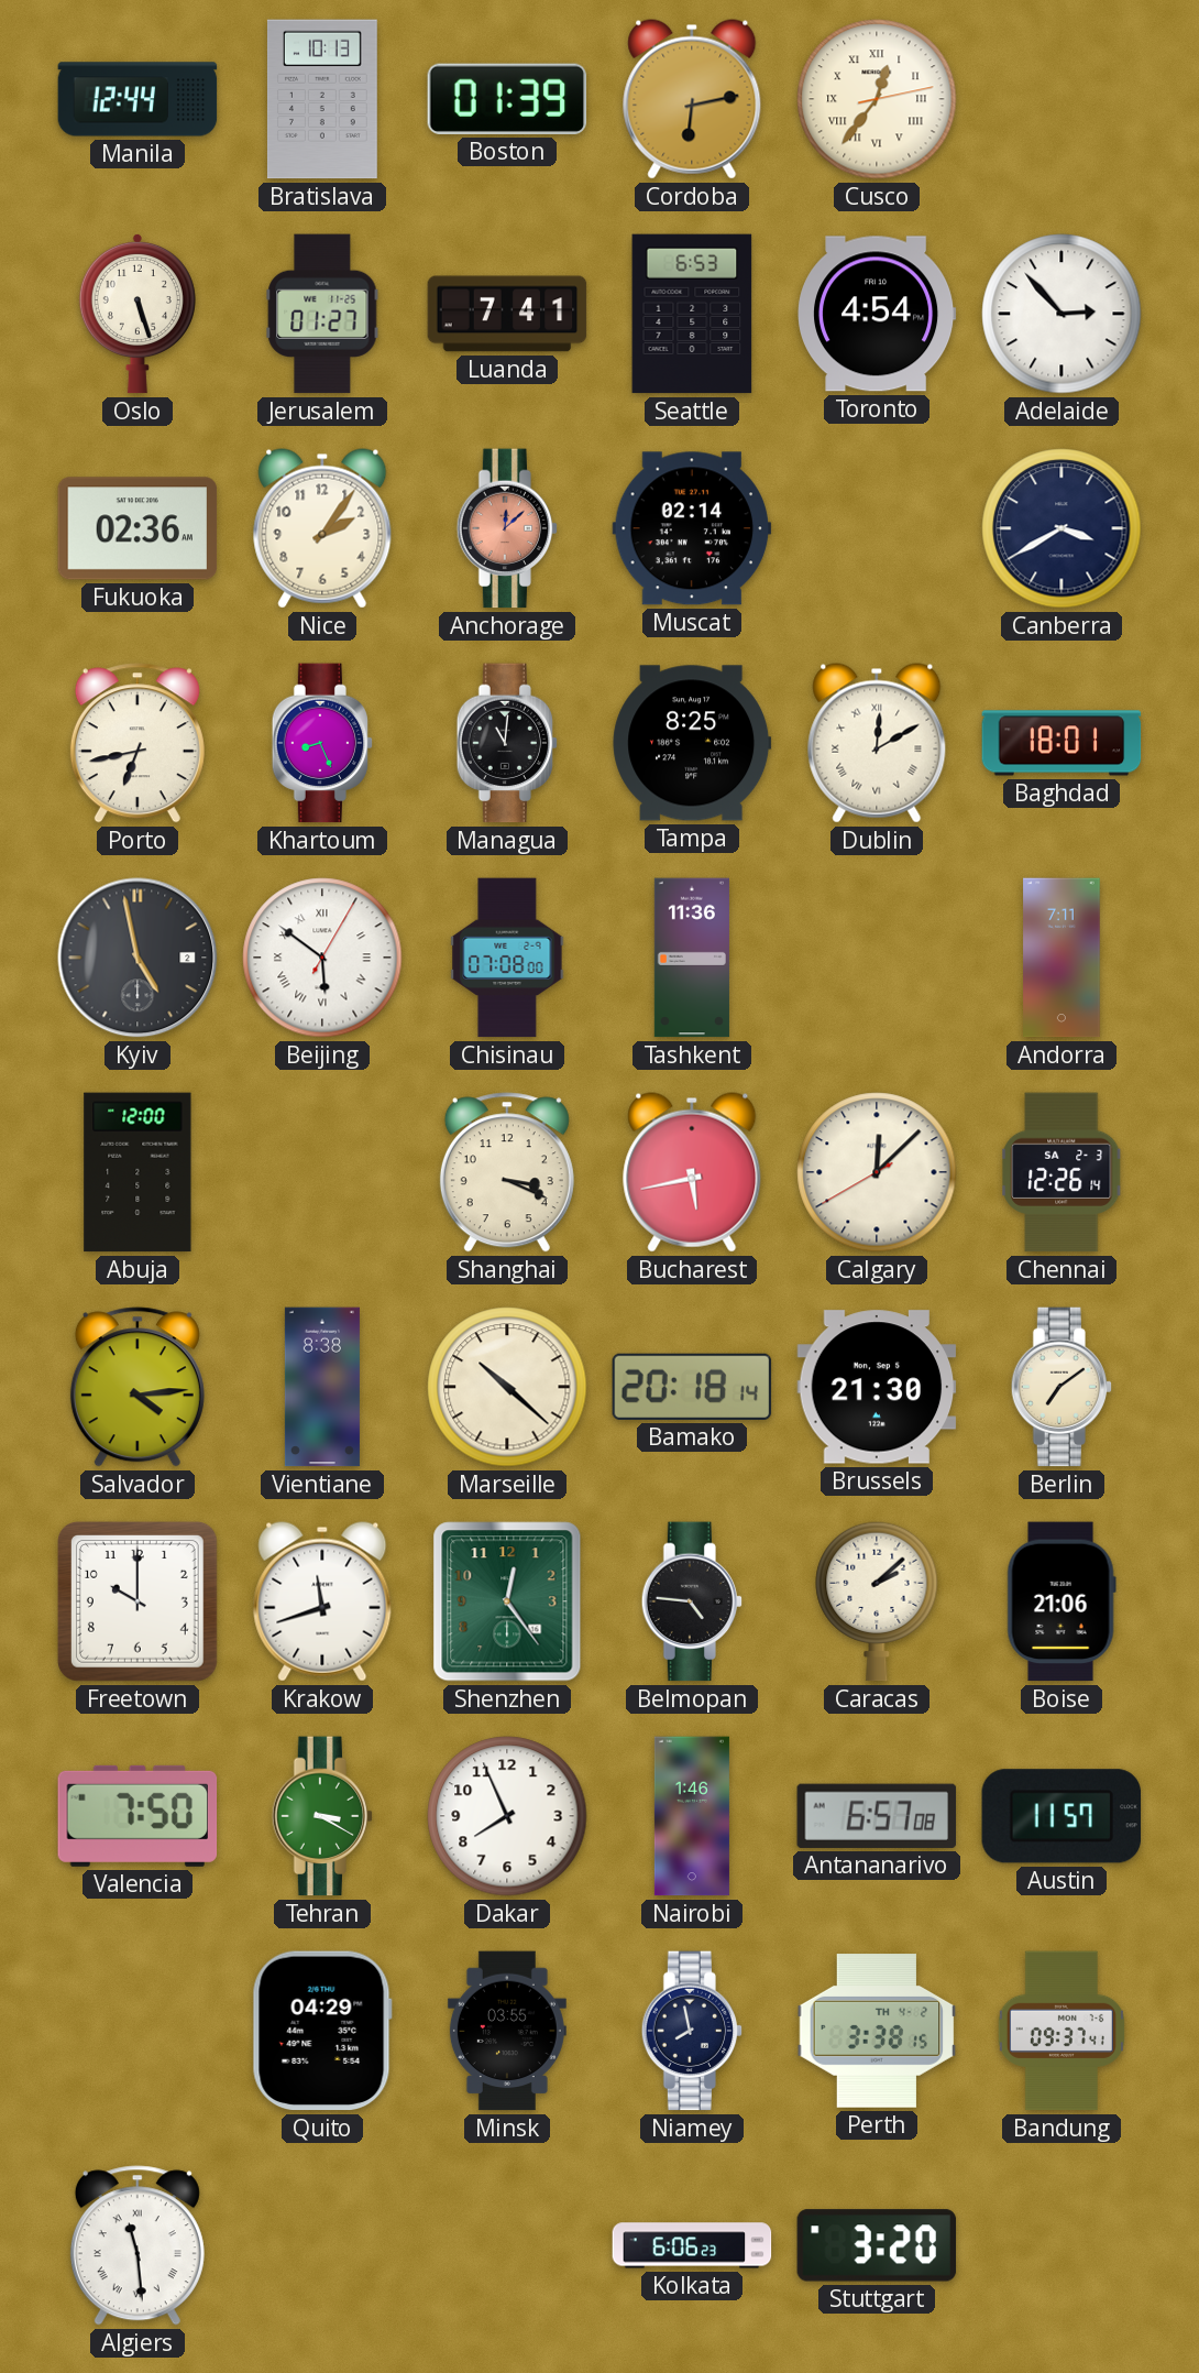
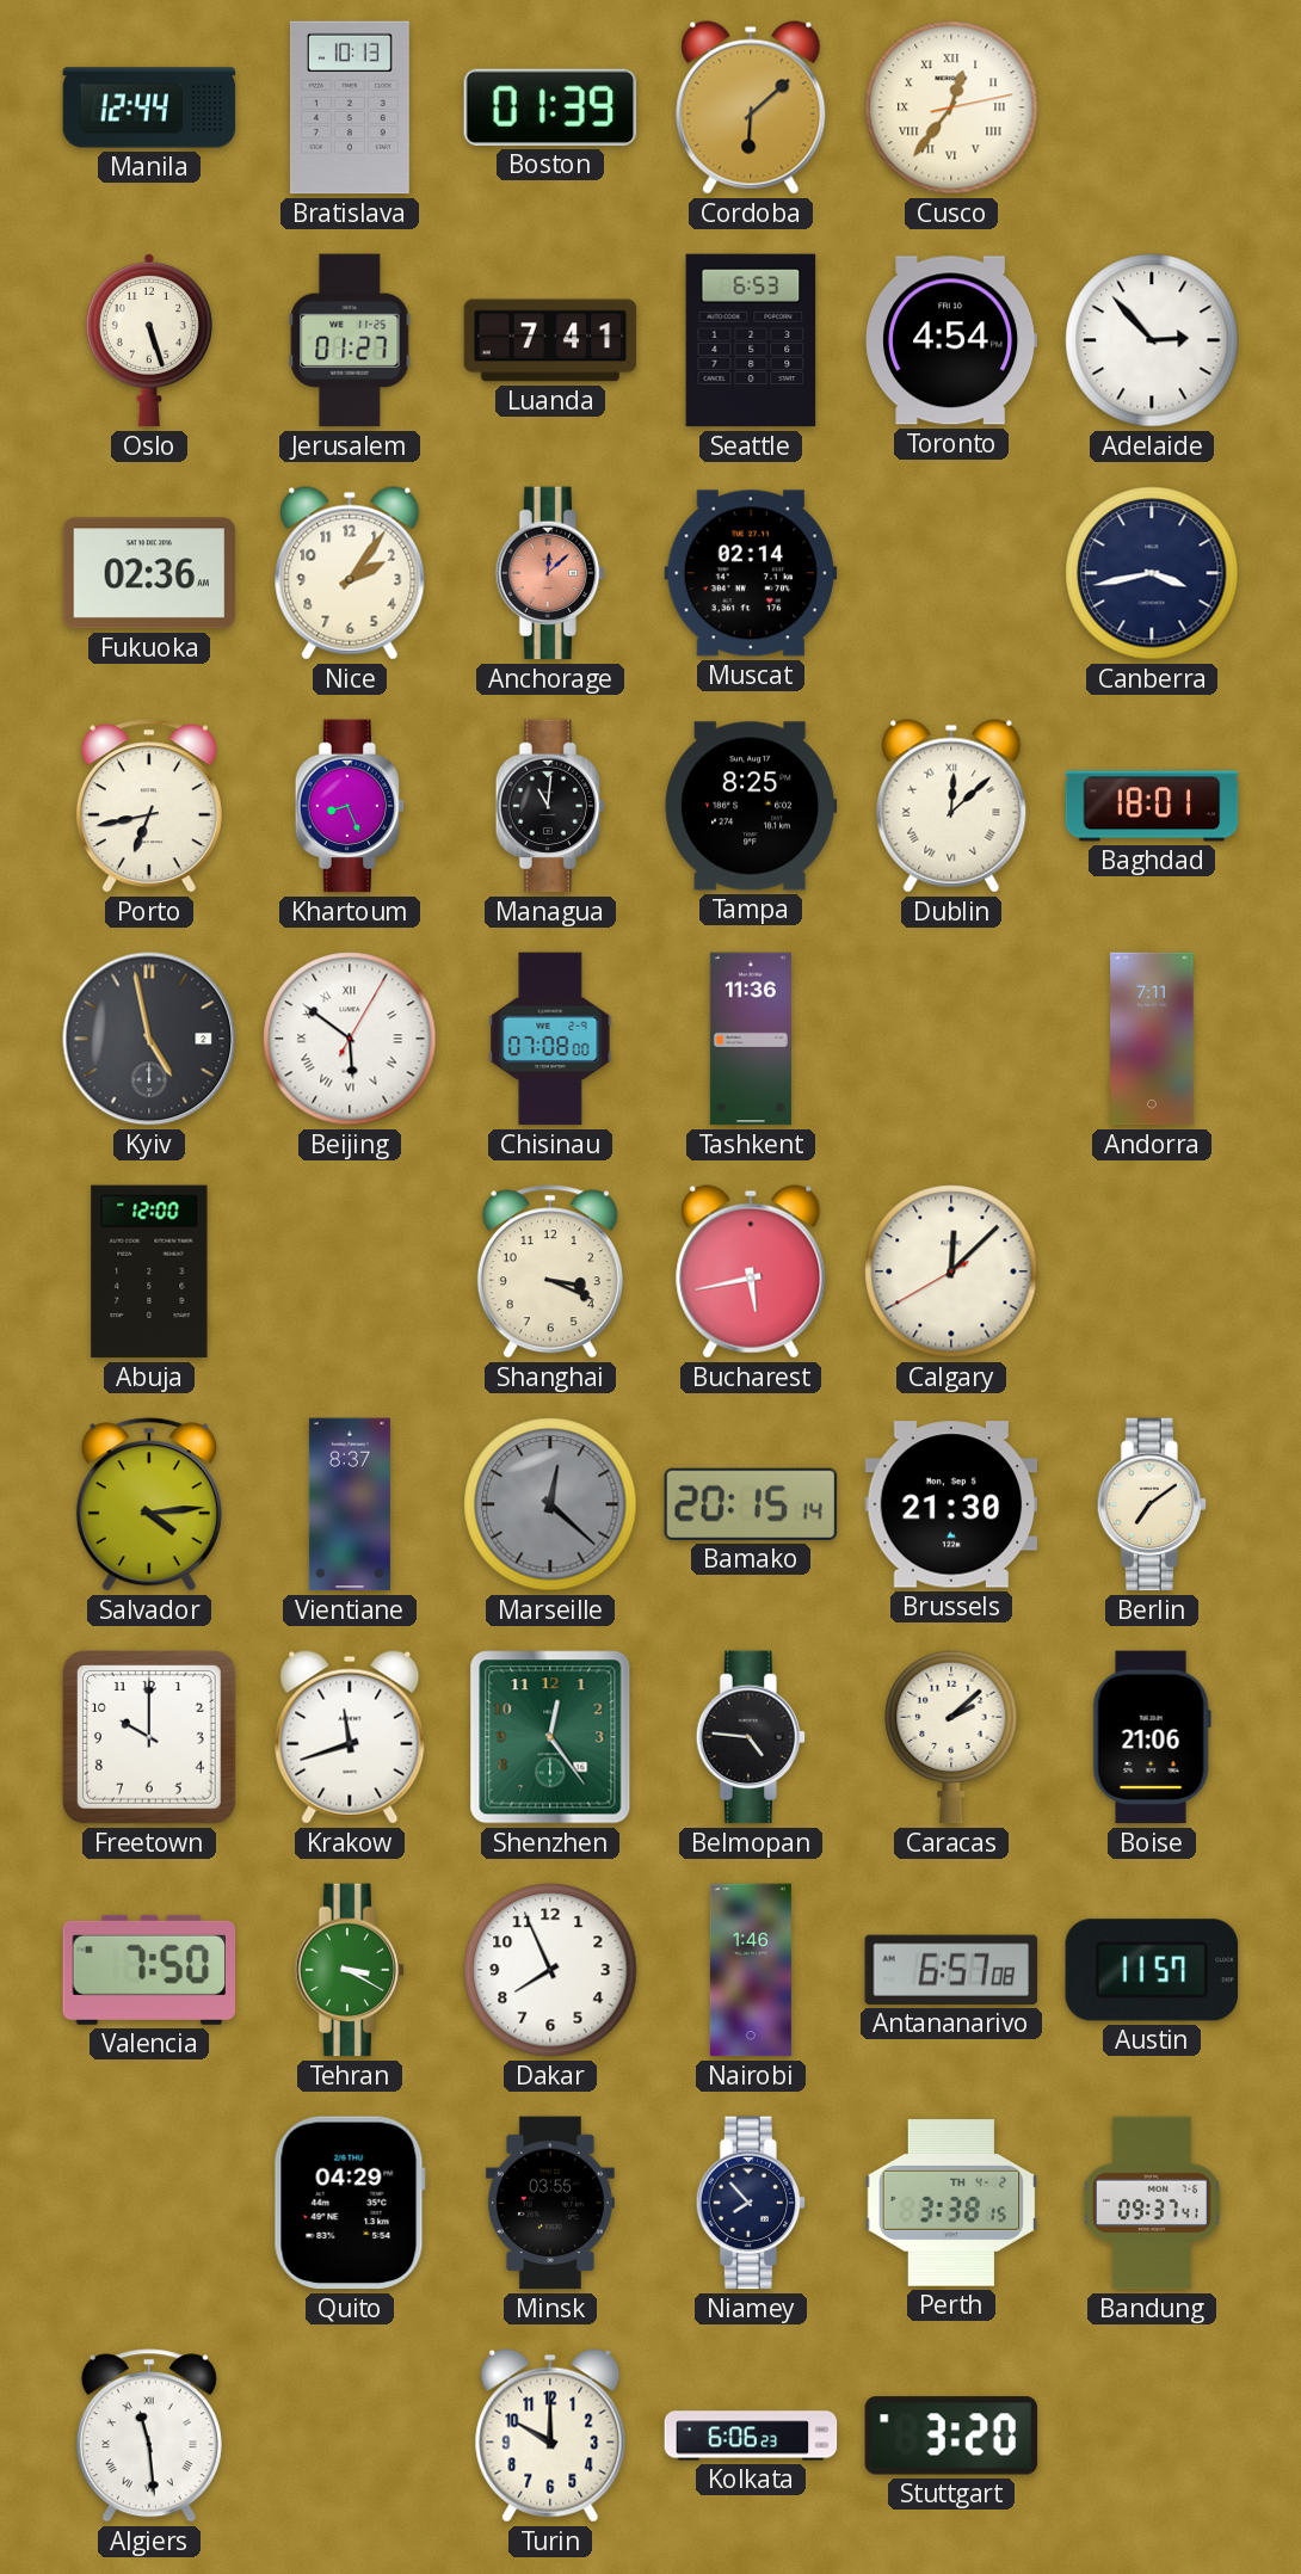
Cordoba: 6:13 -> 6:08 (751, 107)
Canberra: 3:40 -> 3:43 (1152, 573)
Dublin: 12:10 -> 12:08 (951, 806)
Chennai: 12:26 -> none (1063, 1172)
Vientiane: 8:38 -> 8:37 (350, 1504)
Marseille: 10:22 -> 12:22 (550, 1504)
Marseille dial: cream -> grey (550, 1504)
Bamako: 20:18 -> 20:15 (751, 1504)
Niamey: 7:58 -> 7:53 (751, 2203)
Turin: none -> 10:00 (550, 2436)
